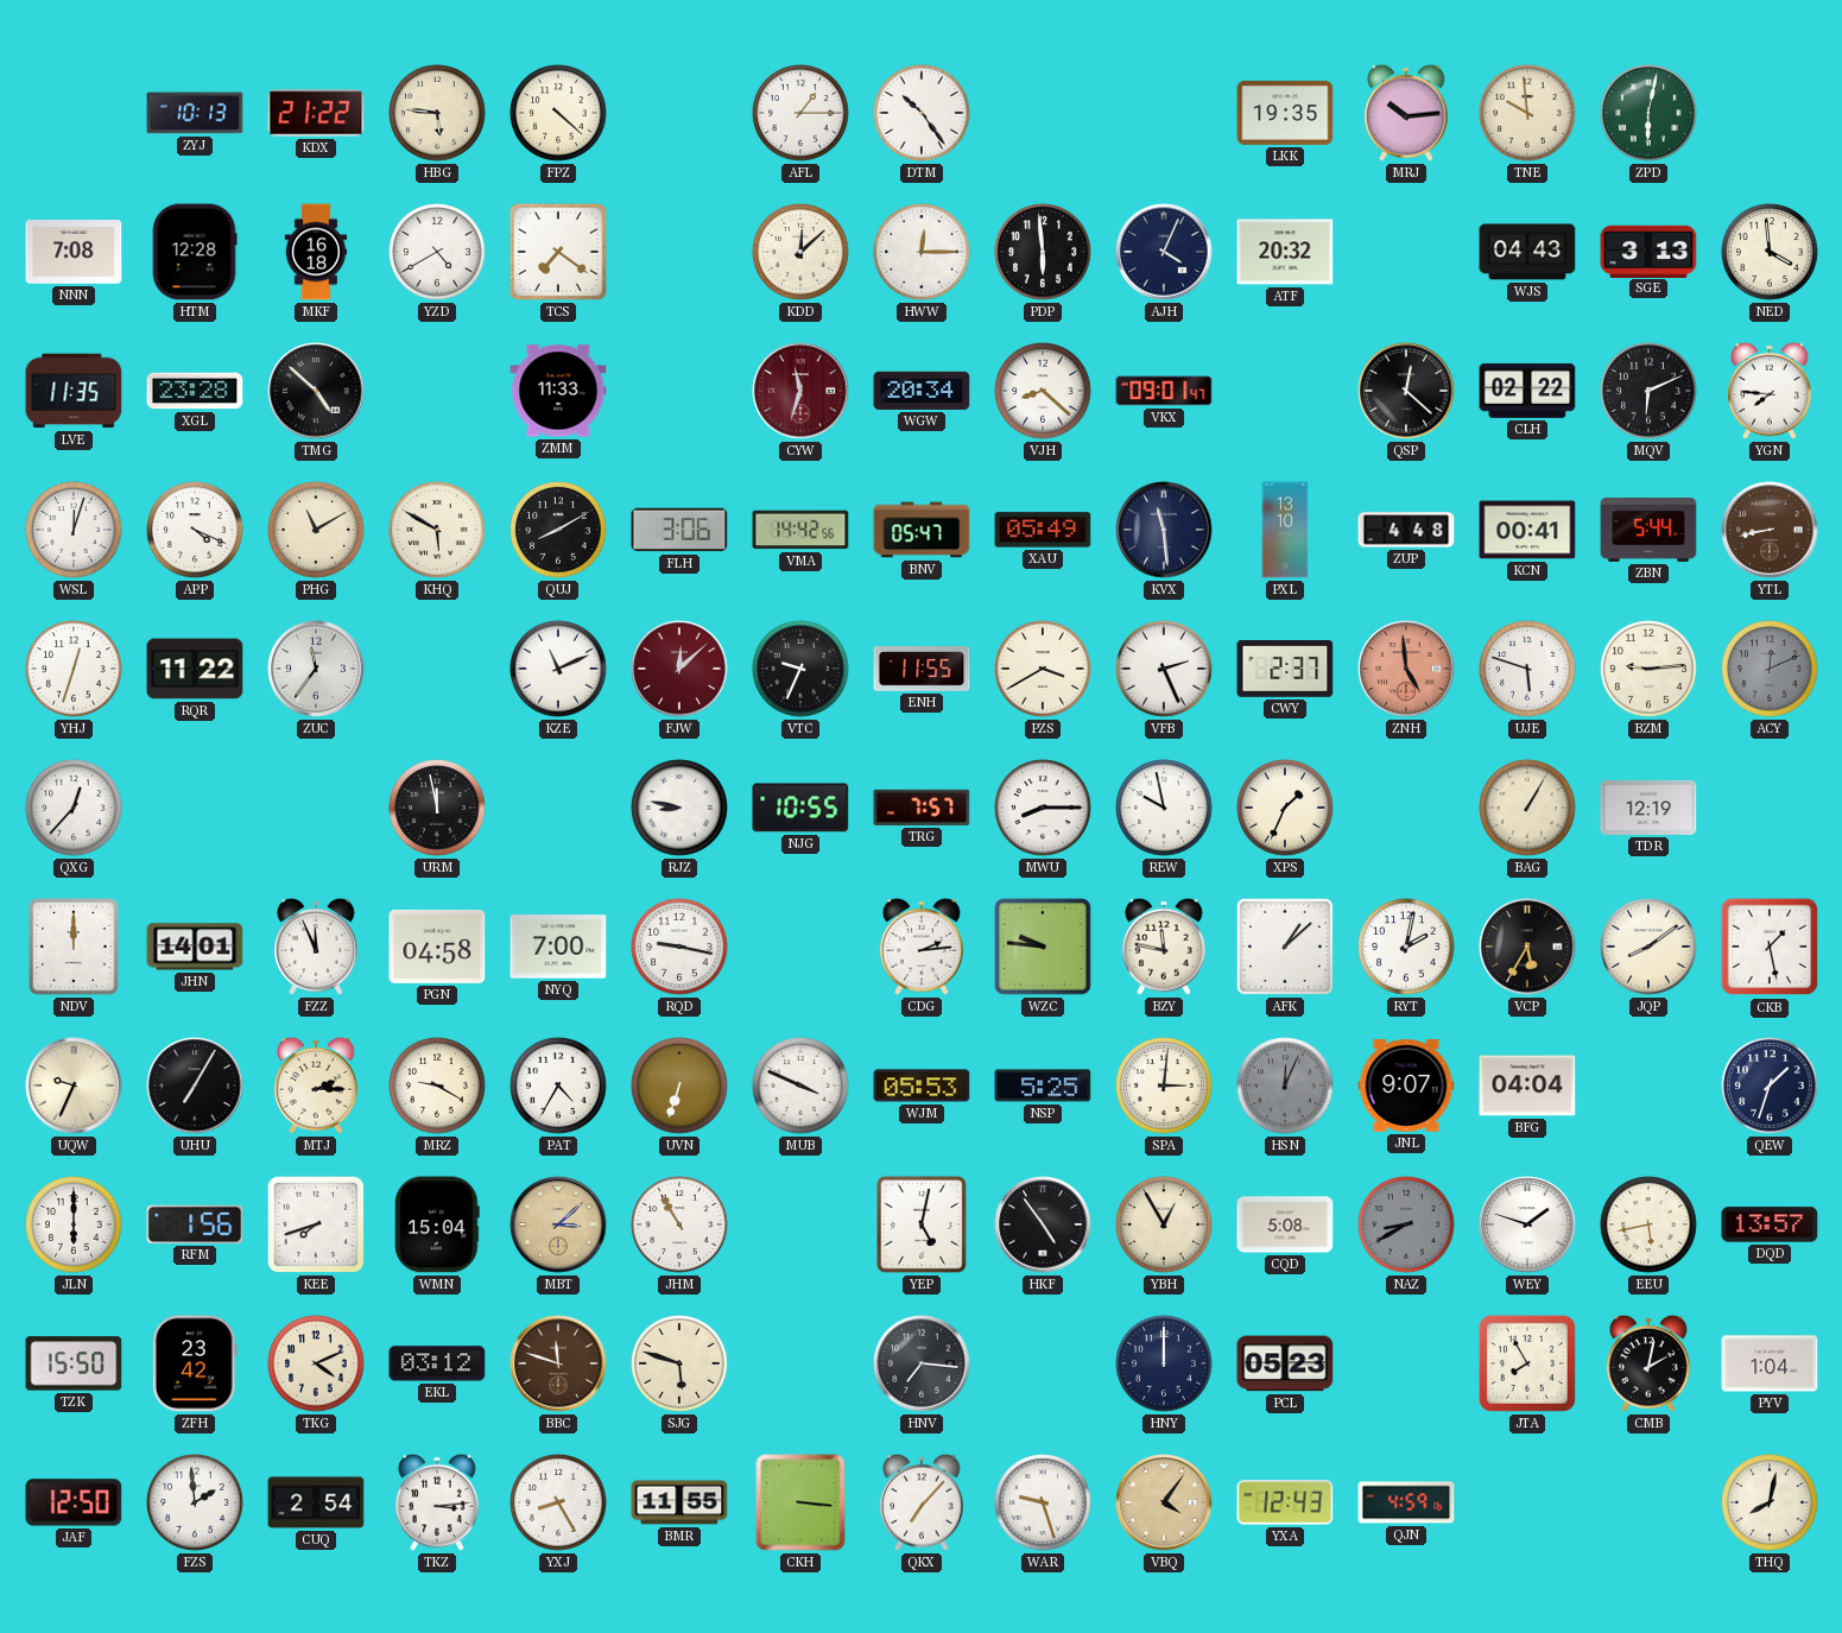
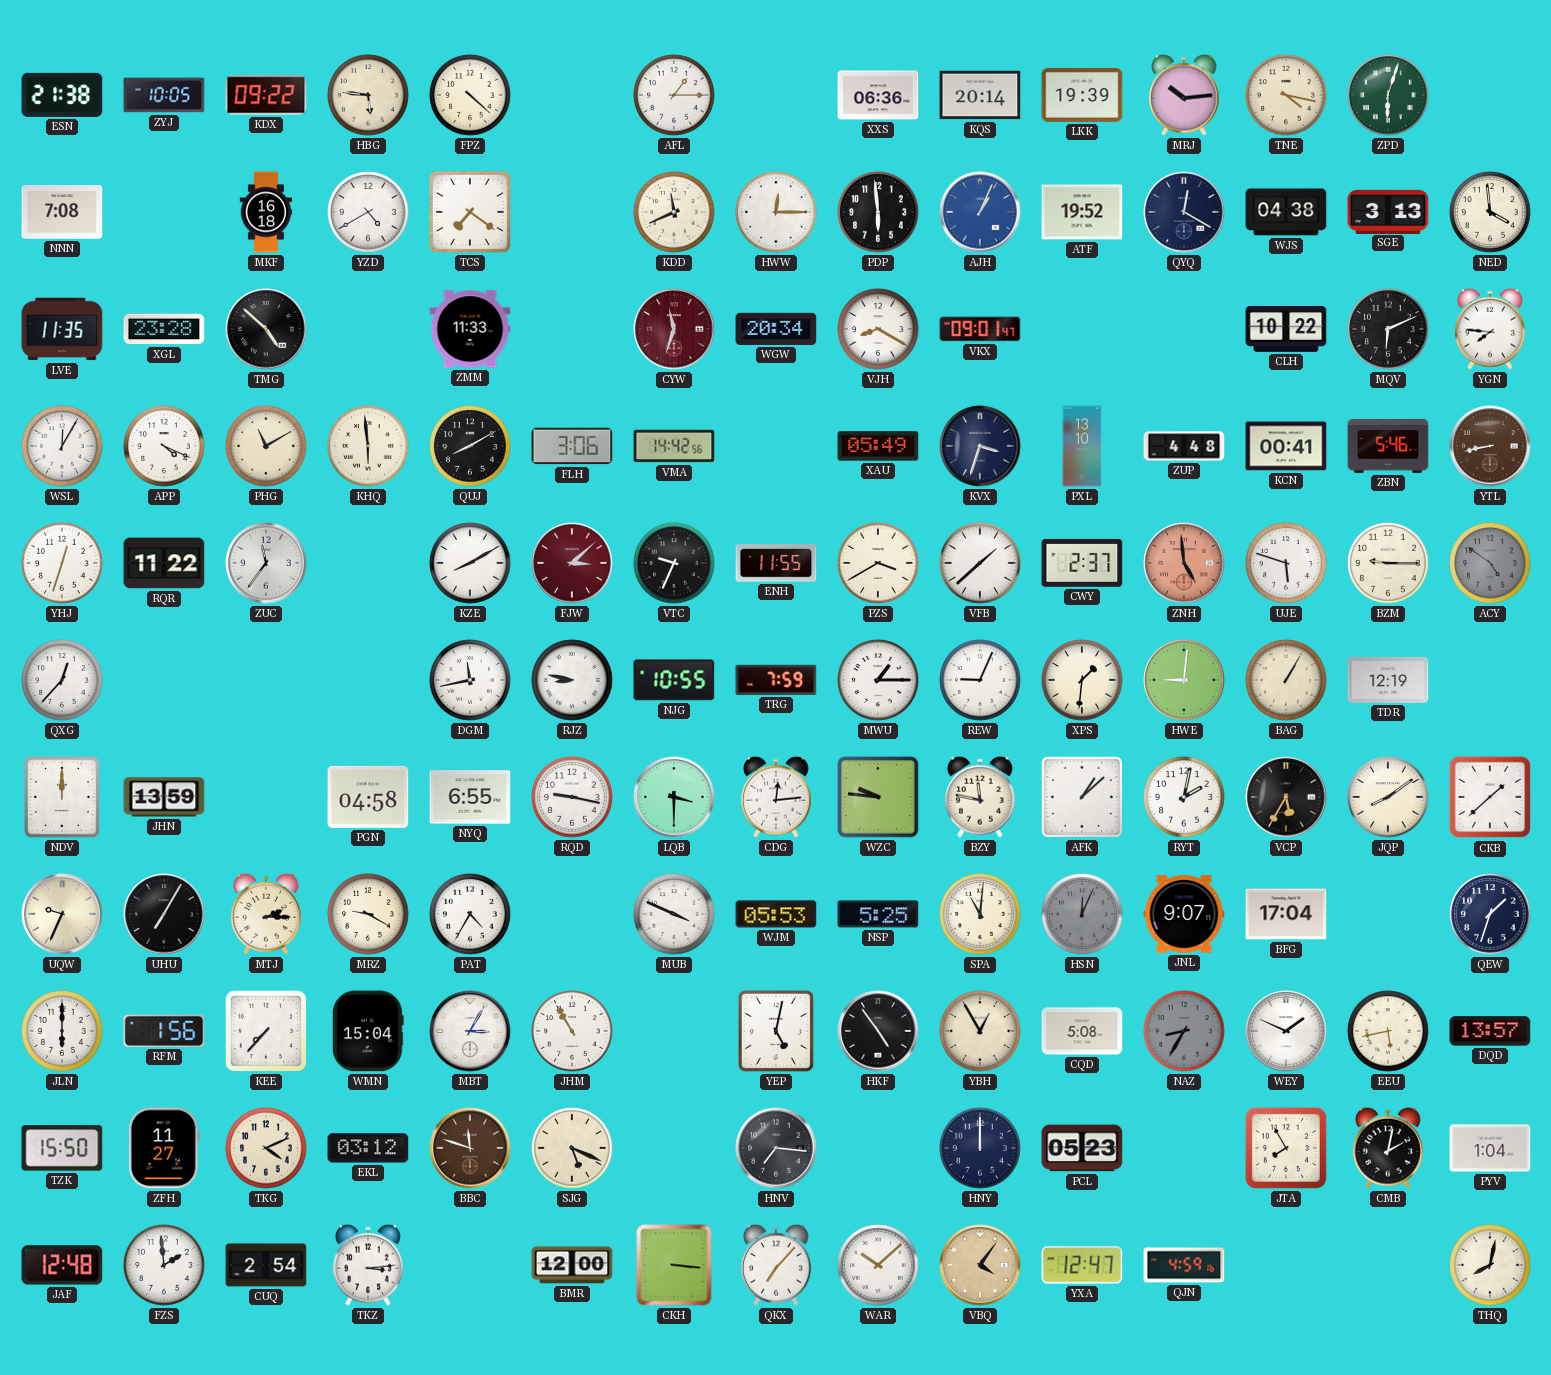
ESN: none -> 21:38 (62, 95)
ZYJ: 10:13 -> 10:05 (164, 95)
KDX: 21:22 -> 09:22 (266, 95)
DTM: 10:24 -> none (922, 113)
XXS: none -> 06:36 (878, 95)
KQS: none -> 20:14 (980, 95)
LKK: 19:35 -> 19:39 (1082, 95)
TNE: 9:59 -> 4:17 (1286, 95)
ZPD: 6:02 -> 6:03 (1388, 95)
HTM: 12:28 -> none (195, 252)
KDD: 12:08 -> 11:41 (674, 212)
AJH: 4:04 -> 1:04 (980, 212)
AJH dial: navy -> blue (980, 212)
ATF: 20:32 -> 19:52 (1082, 212)
QYQ: none -> 12:20 (1184, 212)
WJS: 04:43 -> 04:38 (1286, 212)
VJH: 8:22 -> 8:20 (878, 329)
QSP: 12:22 -> none (1406, 391)
CLH: 02:22 -> 10:22 (1286, 329)
WSL: 12:03 -> 12:05 (62, 446)
KHQ: 5:50 -> 5:59 (368, 446)
BNV: 05:47 -> none (922, 530)
KVX: 11:29 -> 3:33 (980, 446)
ZBN: 5:44 -> 5:46 (1388, 446)
KZE: 11:11 -> 8:10 (470, 563)
FJW: 12:08 -> 3:08 (572, 563)
VFB: 2:26 -> 1:38 (980, 563)
BZM: 9:14 -> 9:15 (1388, 563)
ACY: 12:11 -> 4:51 (1490, 563)
URM: 11:58 -> none (437, 808)
DGM: none -> 11:43 (470, 680)
TRG: 7:57 -> 7:59 (776, 680)
MWU: 8:15 -> 1:15 (878, 680)
REW: 9:58 -> 9:04 (980, 680)
XPS: 1:34 -> 1:31 (1082, 680)
HWE: none -> 9:01 (1184, 680)
JHN: 14:01 -> 13:59 (164, 797)
FZZ: 11:56 -> none (317, 947)
NYQ: 7:00 -> 6:55 (470, 797)
LQB: none -> 3:30 (674, 797)
CDG: 2:14 -> 12:14 (777, 797)
CKB: 1:28 -> 1:38 (1490, 797)
UVN: 6:33 -> none (679, 1085)
SPA: 3:01 -> 11:01 (980, 914)
BFG: 04:04 -> 17:04 (1286, 914)
KEE: 7:42 -> 7:37 (266, 1031)
MBT: 3:08 -> 3:05 (470, 1031)
MBT dial: champagne -> white (470, 1031)
NAZ: 8:40 -> 8:35 (1184, 1031)
WEY: 1:48 -> 1:49 (1286, 1031)
ZFH: 23:42 -> 11:27 (164, 1148)
SJG: 5:48 -> 5:19 (572, 1148)
JAF: 12:50 -> 12:48 (62, 1265)
YXJ: 8:25 -> none (558, 1502)
BMR: 11:55 -> 12:00 (572, 1265)
WAR: 9:27 -> 10:08 (878, 1265)
YXA: 12:43 -> 12:47 (1082, 1265)
